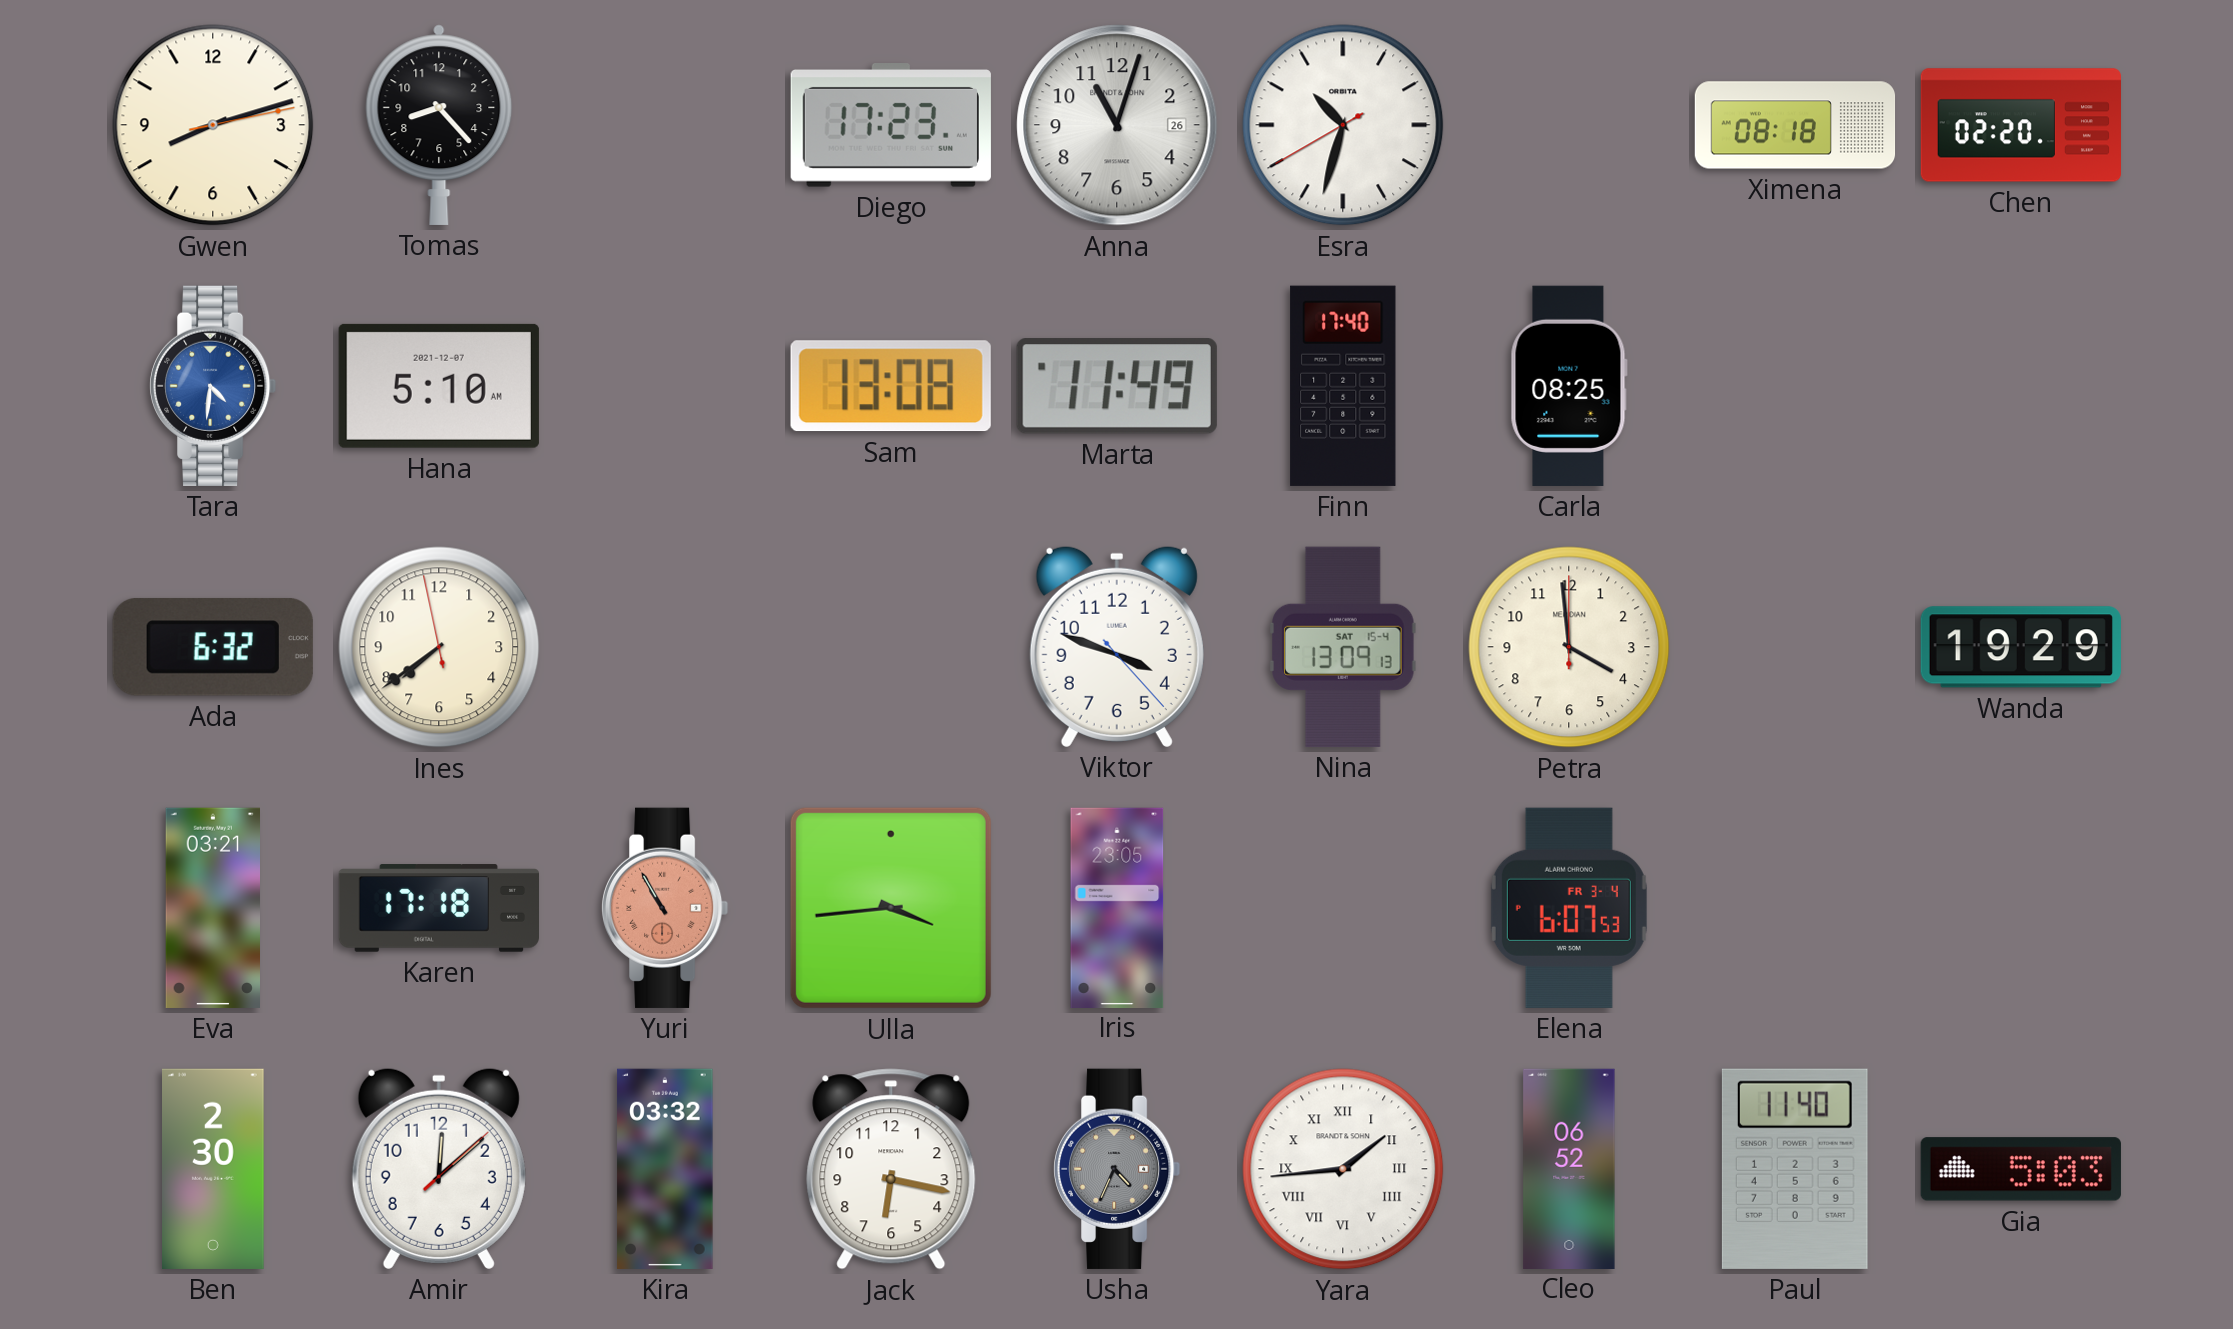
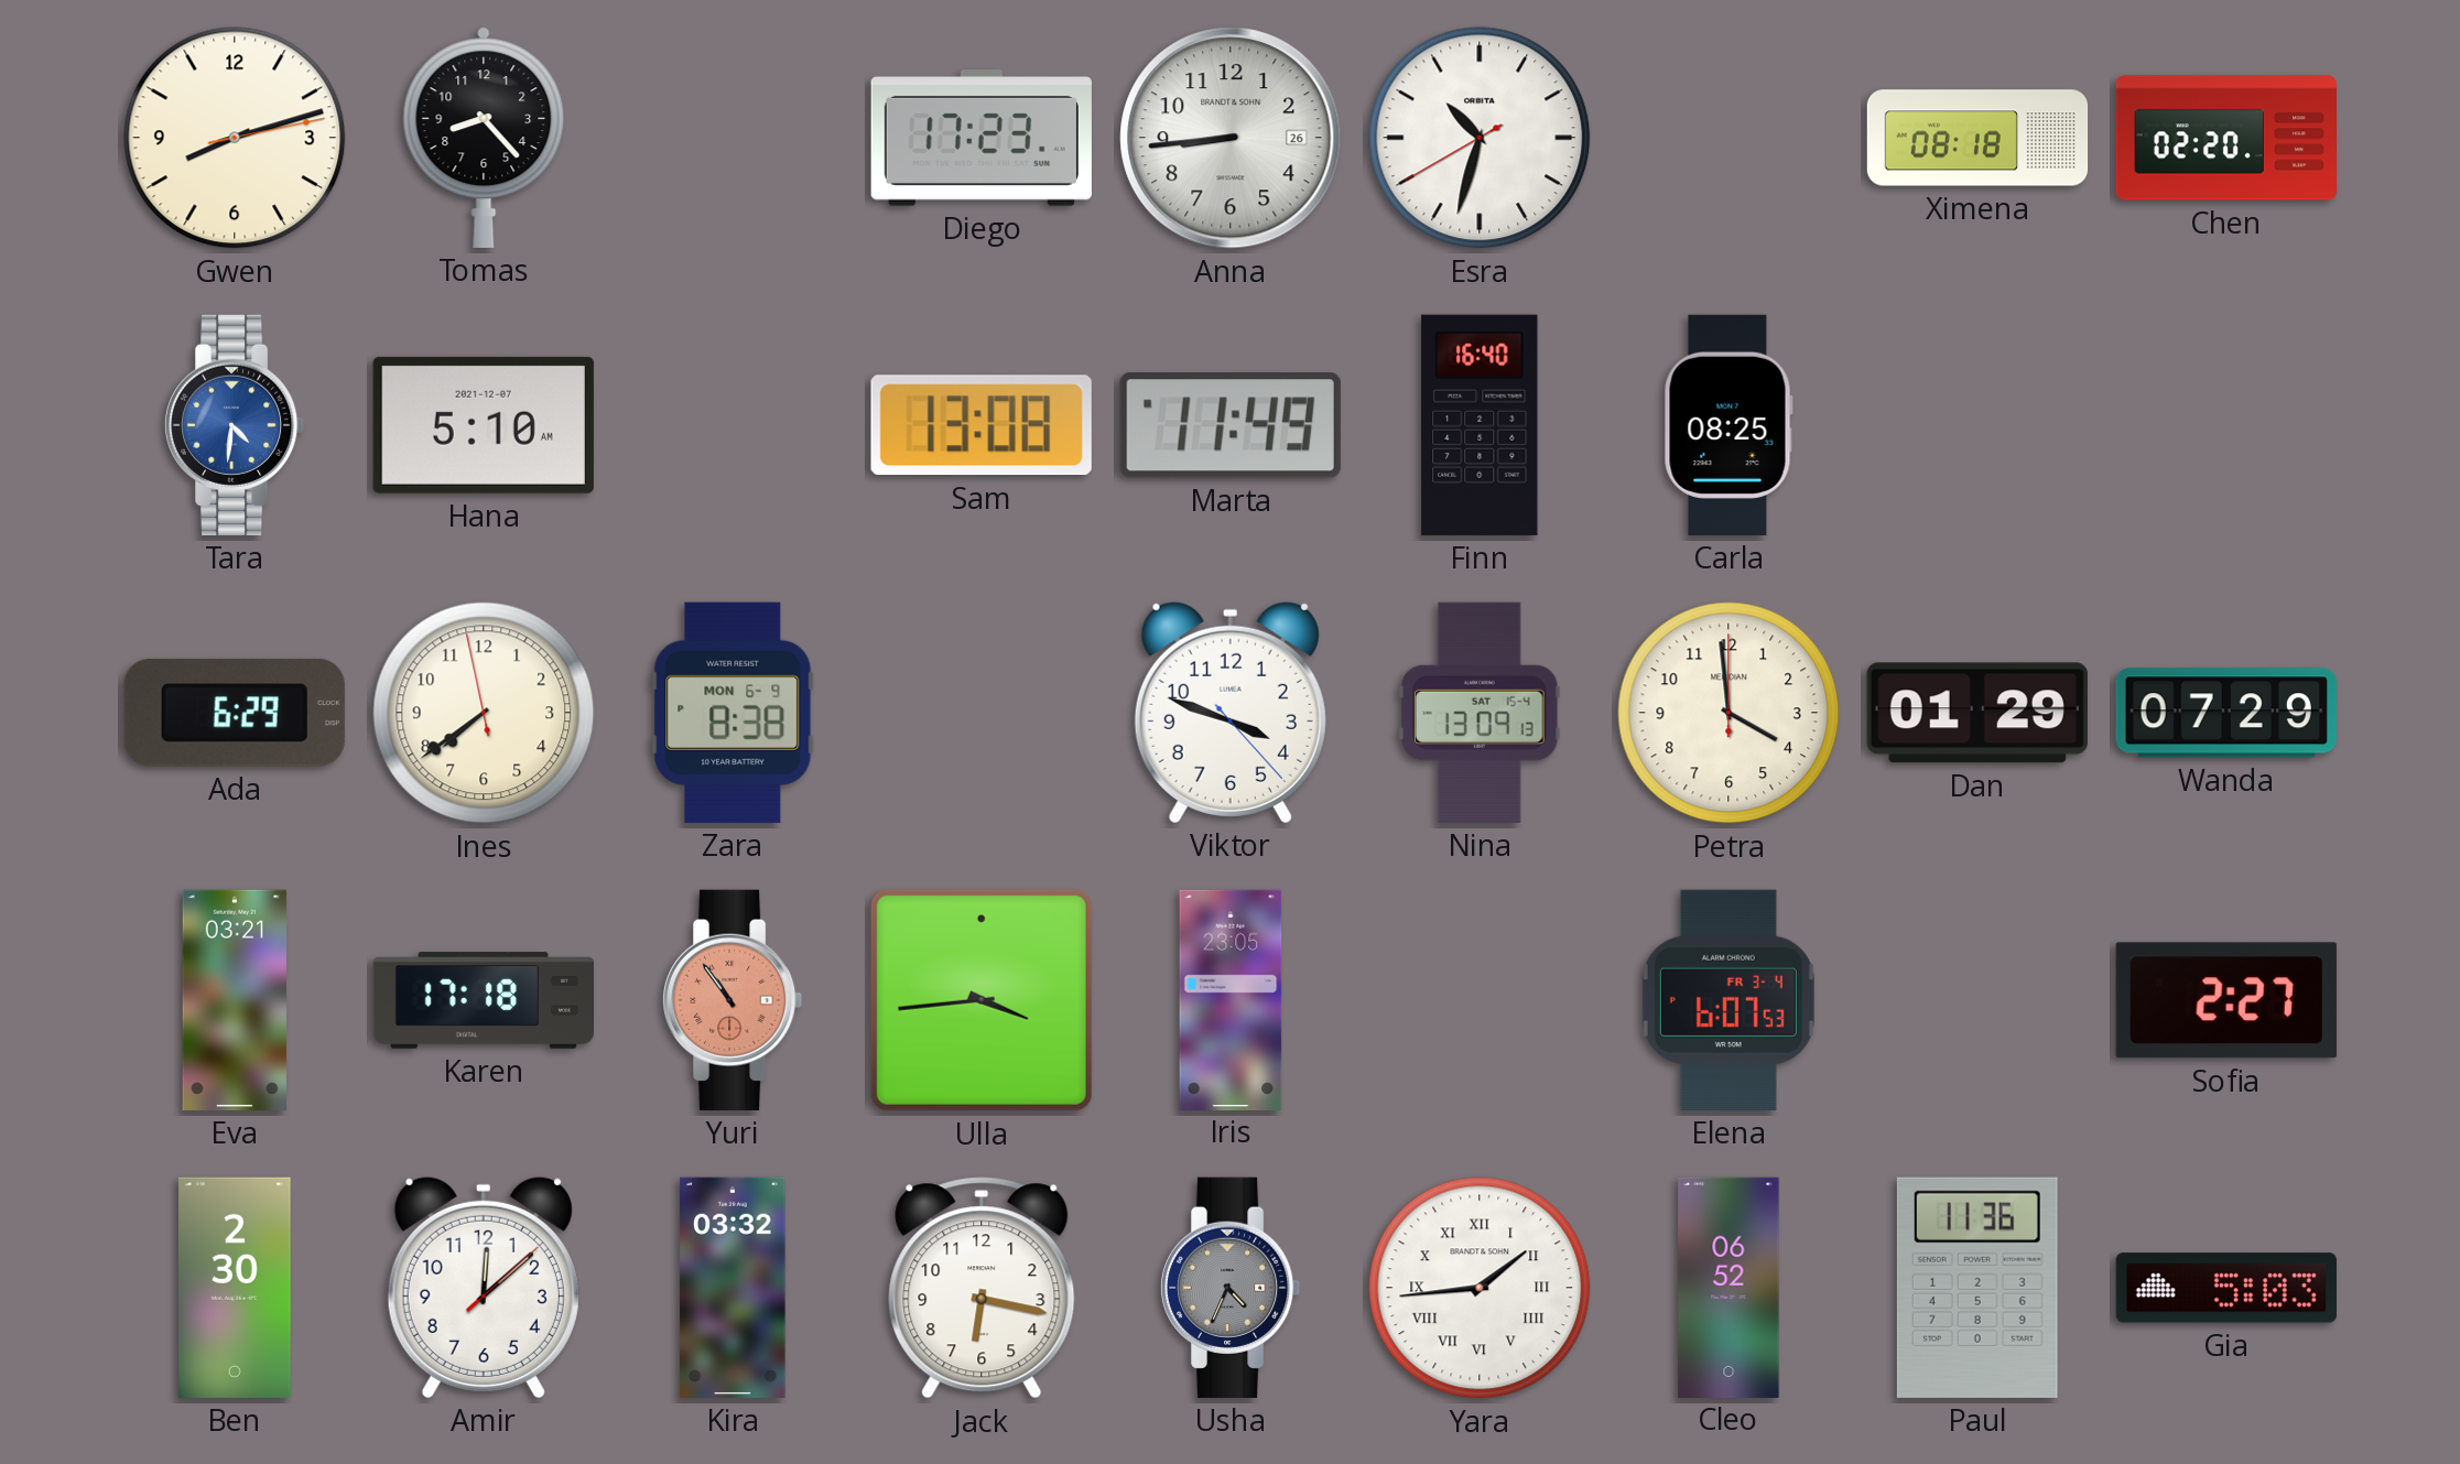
Anna: 11:03 -> 8:44 (1231, 138)
Finn: 17:40 -> 16:40 (1480, 425)
Ada: 6:32 -> 6:29 (235, 713)
Zara: none -> 8:38 (733, 713)
Dan: none -> 01:29 (1977, 713)
Wanda: 19:29 -> 07:29 (2226, 713)
Yuri: 10:55 -> 10:54 (733, 1000)
Sofia: none -> 2:27 (2226, 1000)
Paul: 11:40 -> 11:36 (1977, 1288)
